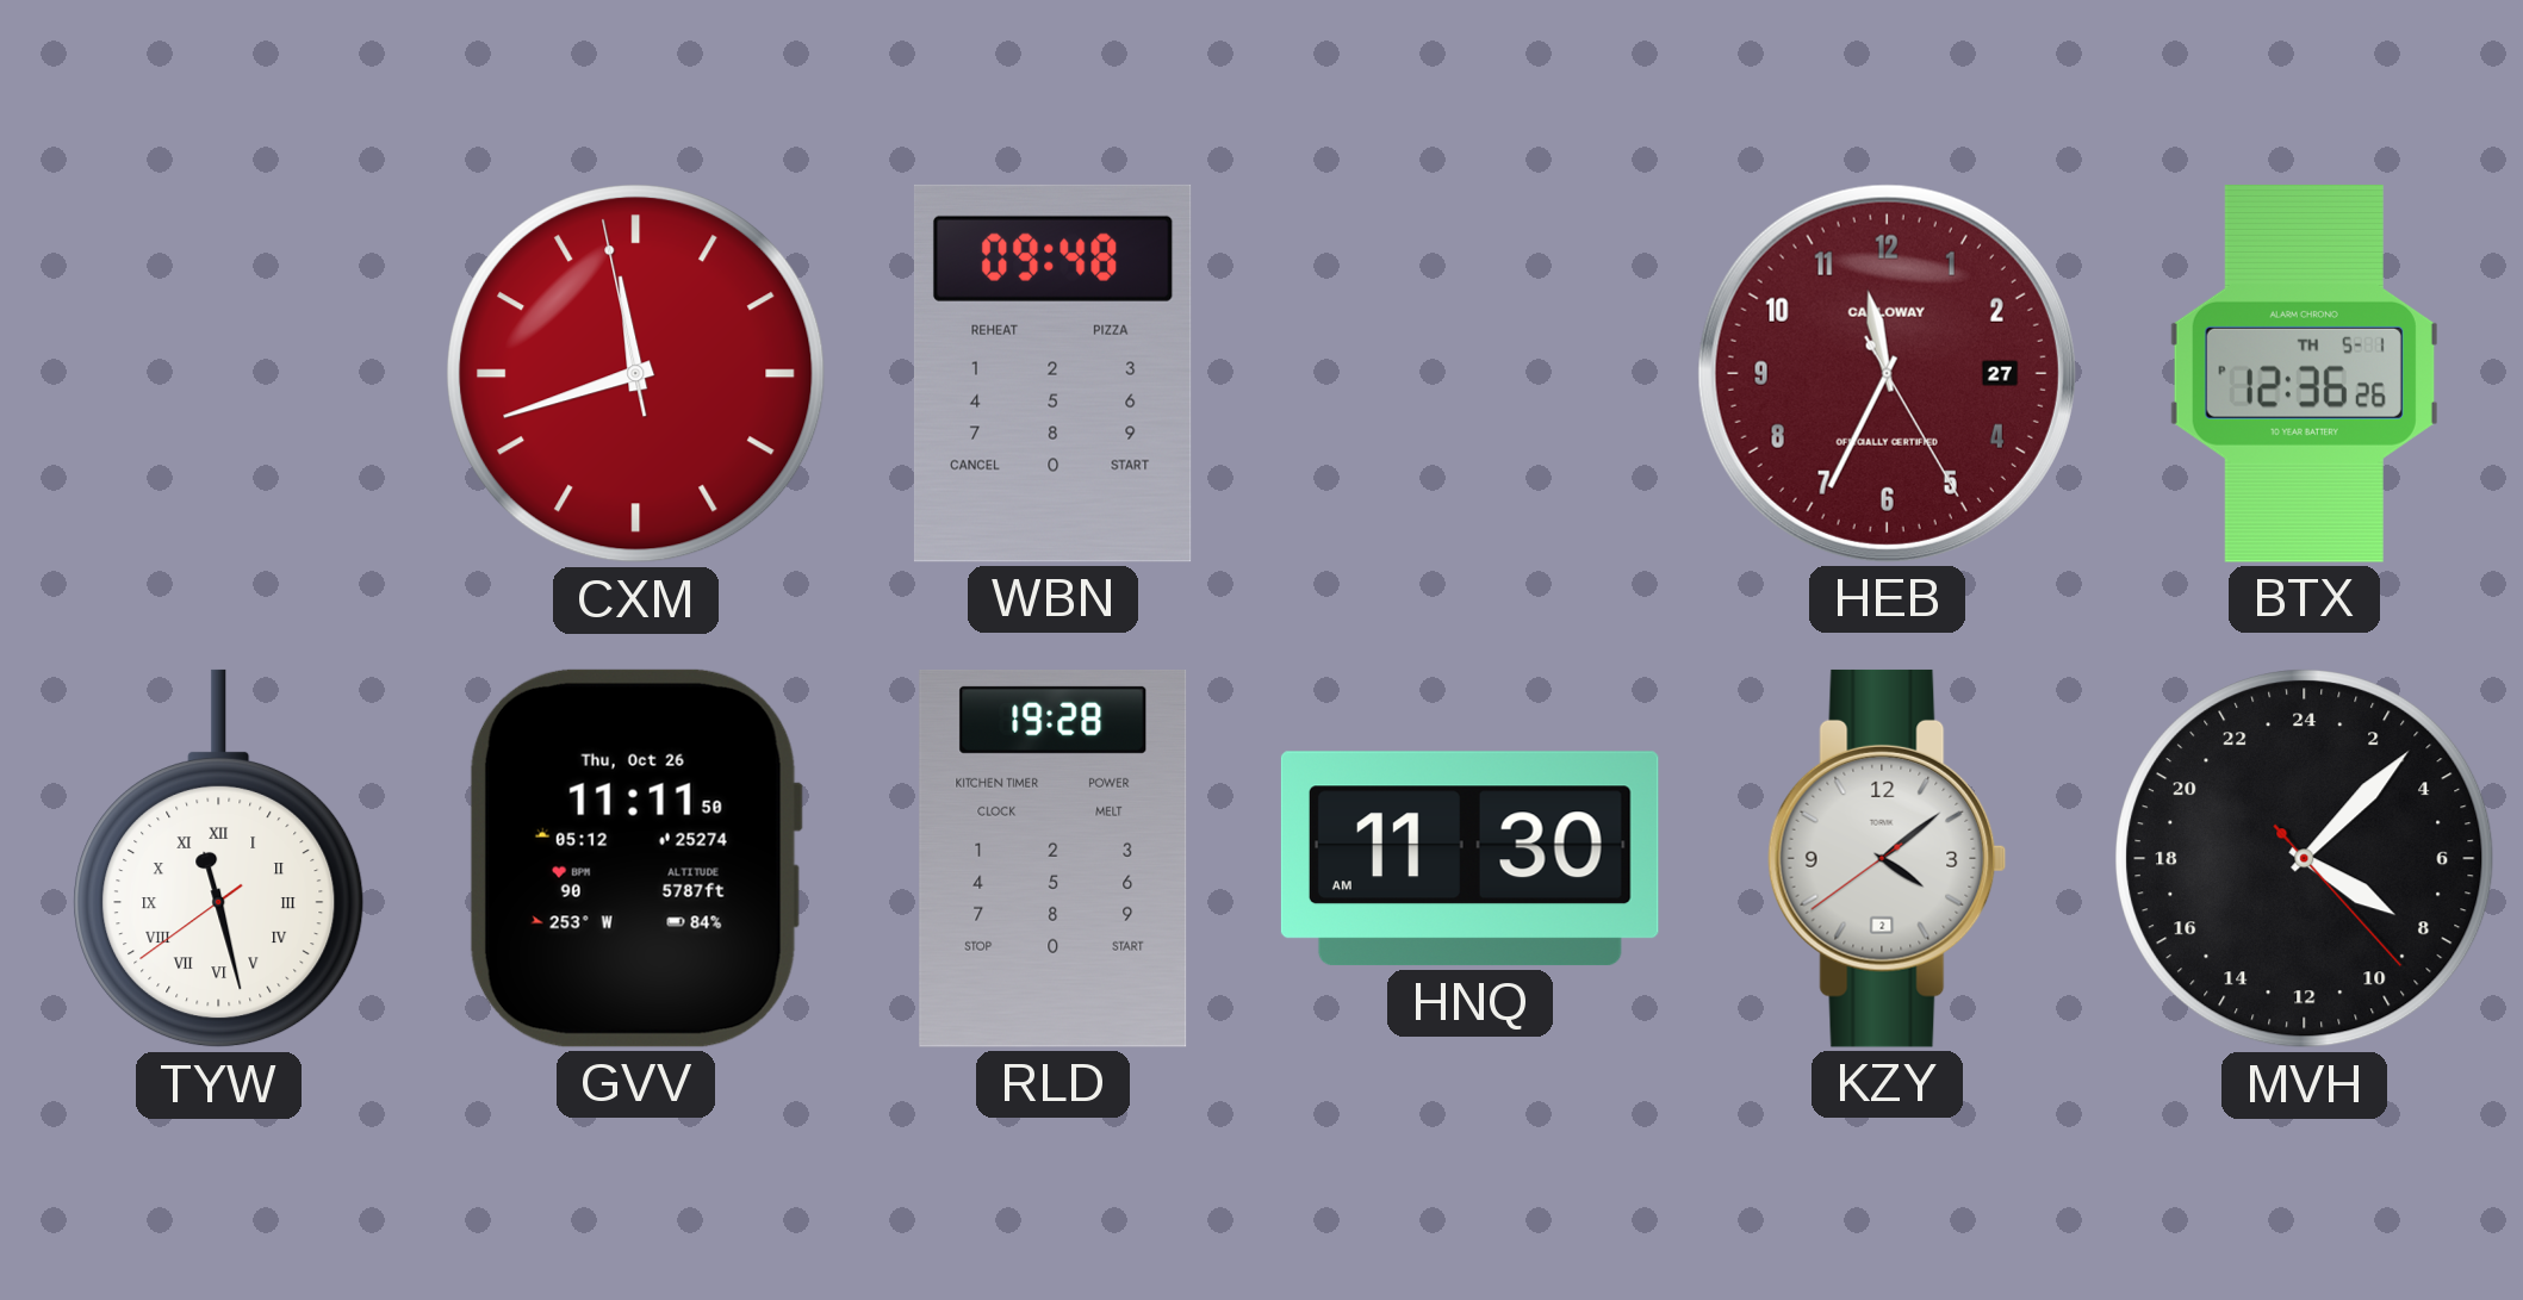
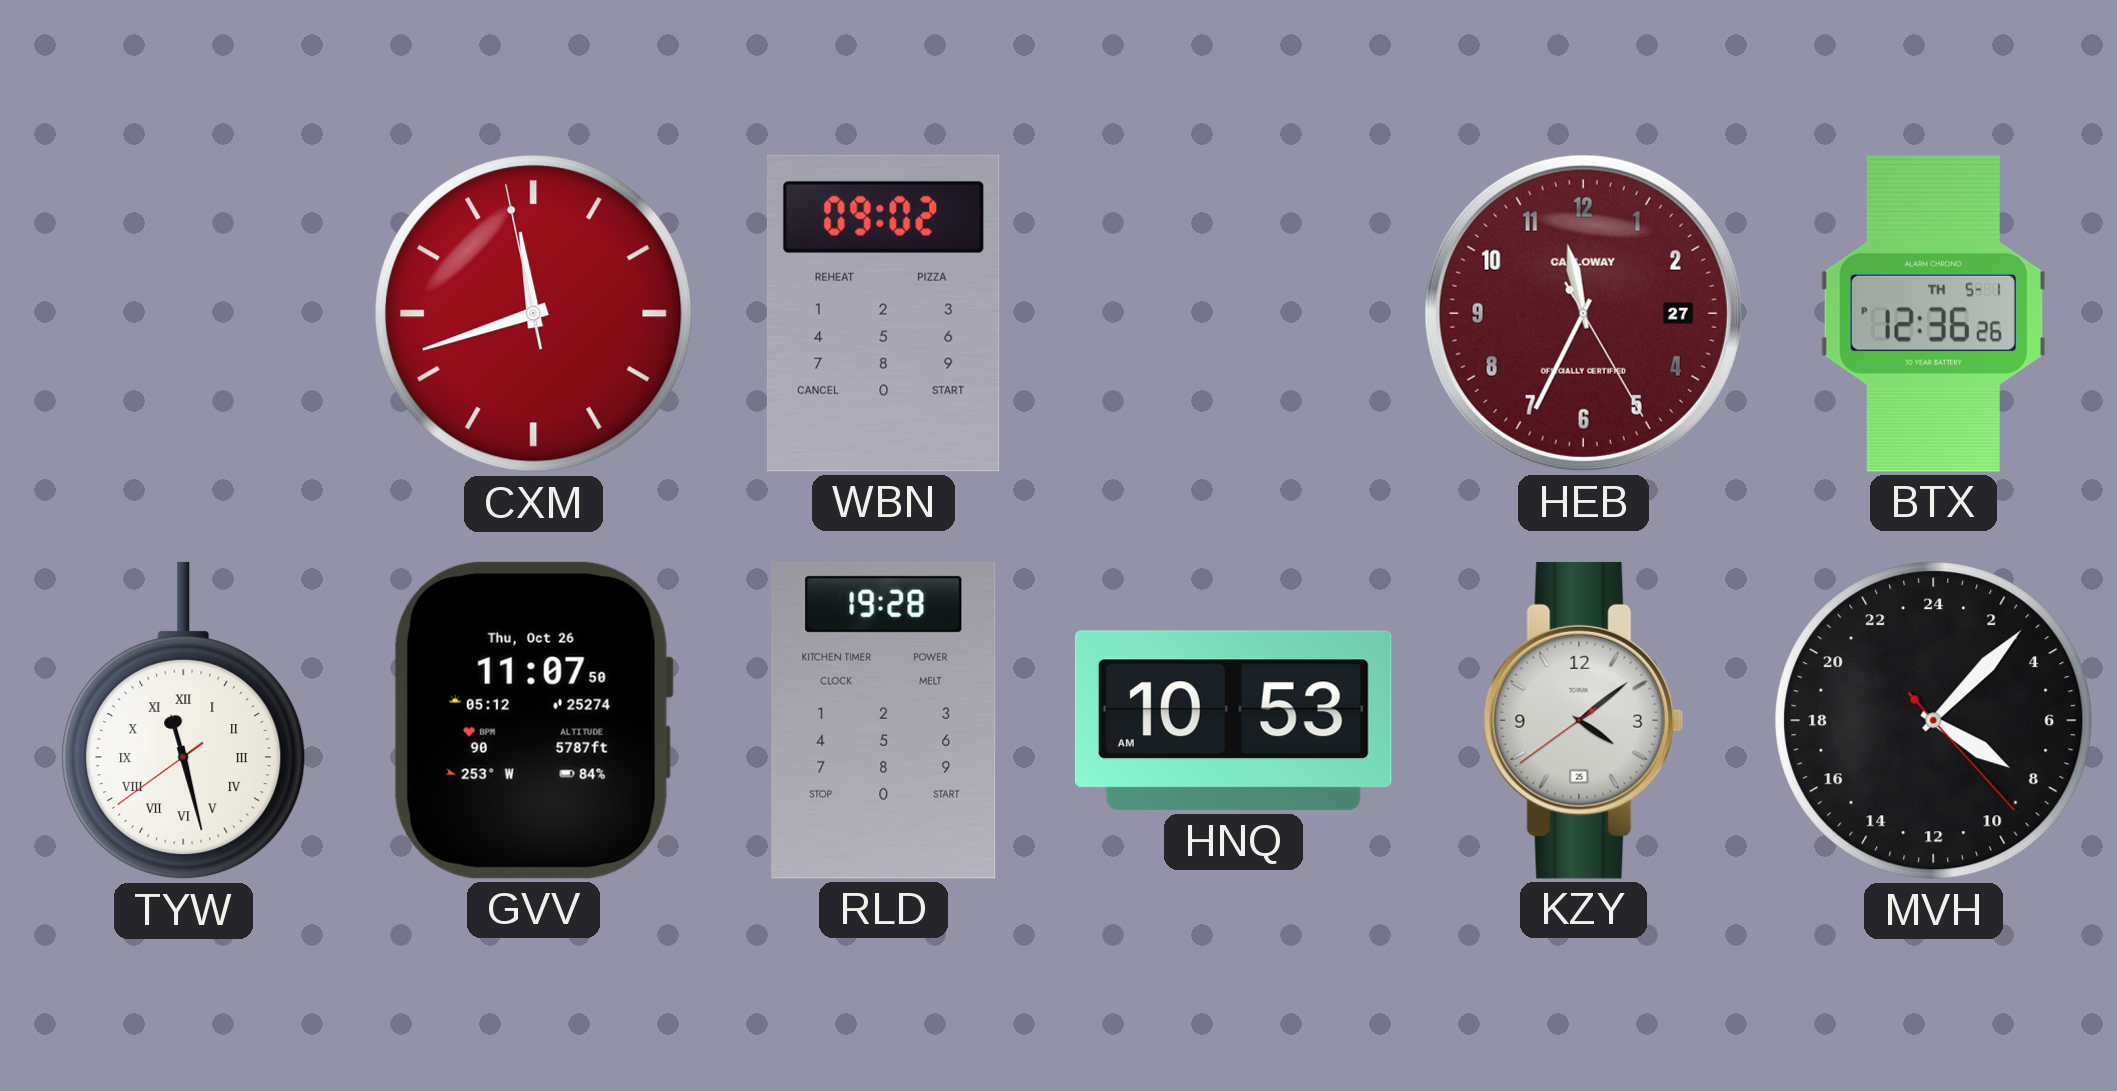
WBN: 09:48 -> 09:02 (883, 313)
GVV: 11:11 -> 11:07 (533, 720)
HNQ: 11:30 -> 10:53 (1233, 721)
KZY date: 2 -> 25 (1584, 720)
